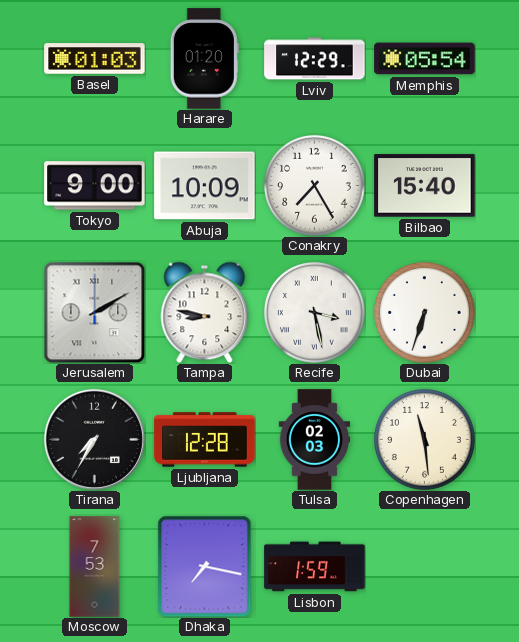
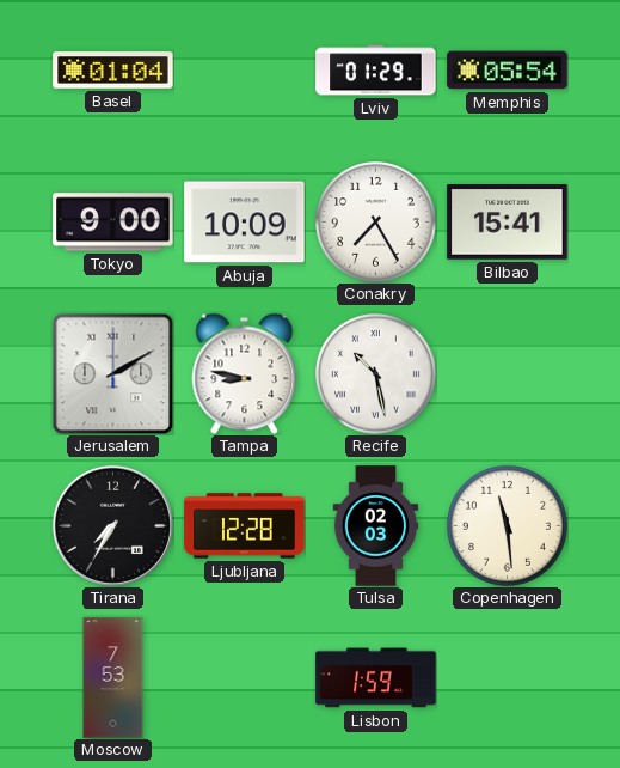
Basel: 01:03 -> 01:04 (113, 71)
Harare: 01:20 -> none (204, 59)
Lviv: 12:29 -> 01:29 (376, 71)
Bilbao: 15:40 -> 15:41 (508, 223)
Recife: 3:28 -> 10:28 (376, 374)
Dubai: 6:33 -> none (425, 313)
Dhaka: 7:17 -> none (205, 566)
